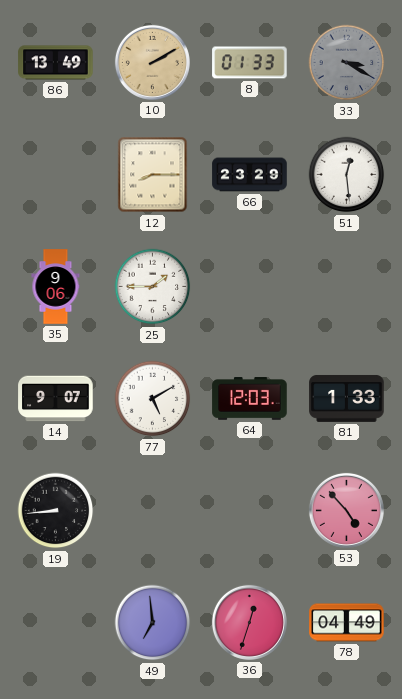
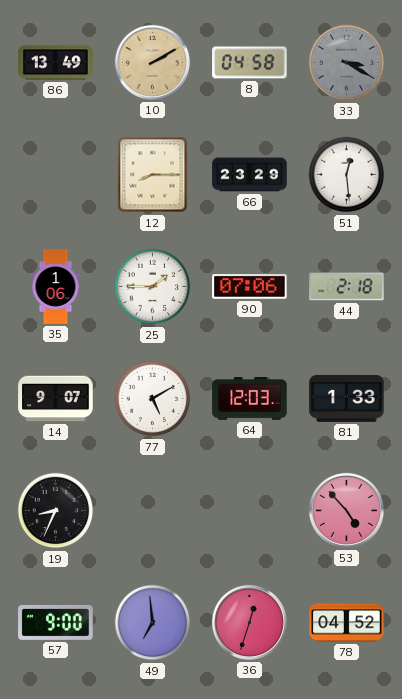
8: 01:33 -> 04:58 (250, 63)
35: 9:06 -> 1:06 (56, 287)
90: none -> 07:06 (250, 287)
44: none -> 2:18 (347, 287)
19: 8:44 -> 8:34 (56, 511)
57: none -> 9:00 (56, 622)
78: 04:49 -> 04:52 (347, 623)
